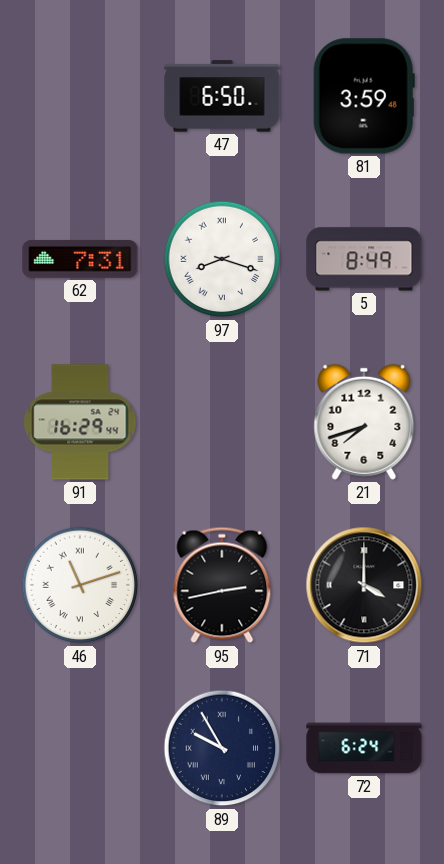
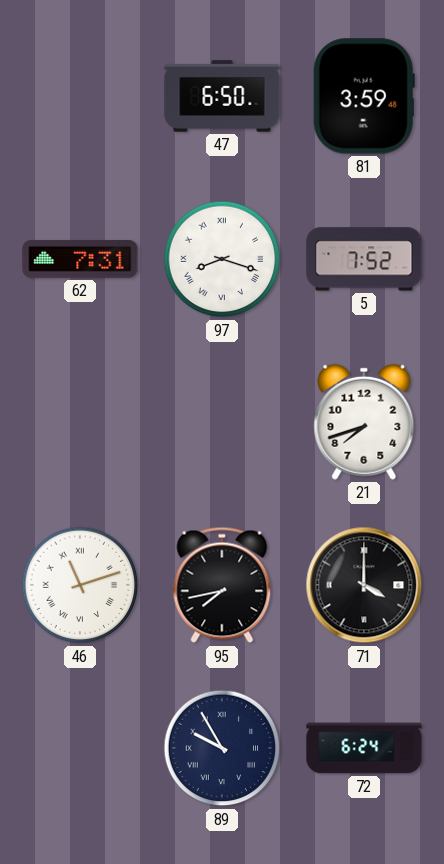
5: 8:49 -> 7:52 (364, 259)
91: 16:29 -> none (80, 422)
95: 2:43 -> 7:43 (222, 585)
